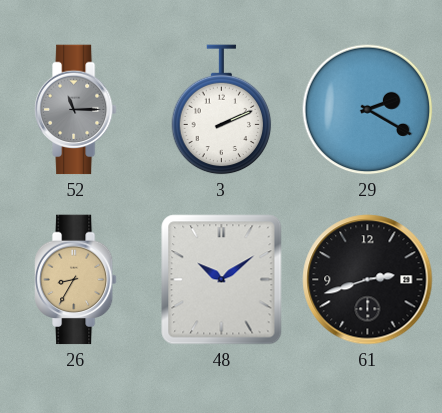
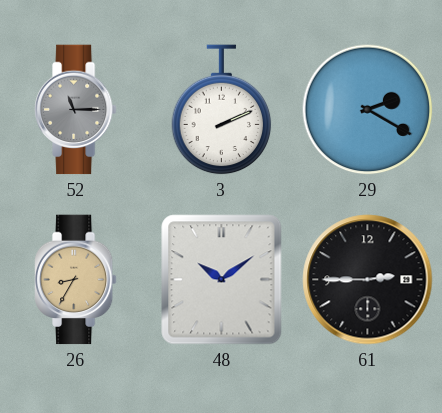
61: 2:42 -> 2:45 (368, 280)
